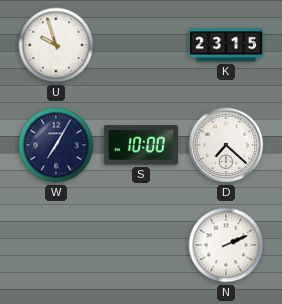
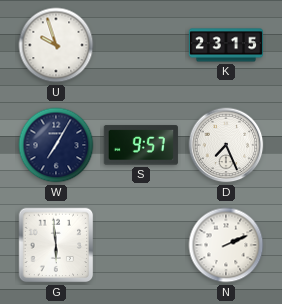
S: 10:00 -> 9:57 (141, 145)
D: 7:22 -> 7:26 (226, 145)
G: none -> 5:59 (56, 245)
